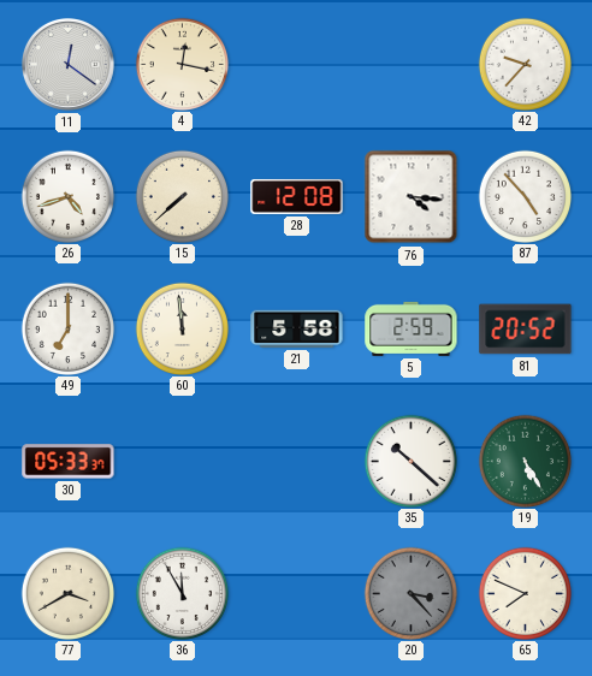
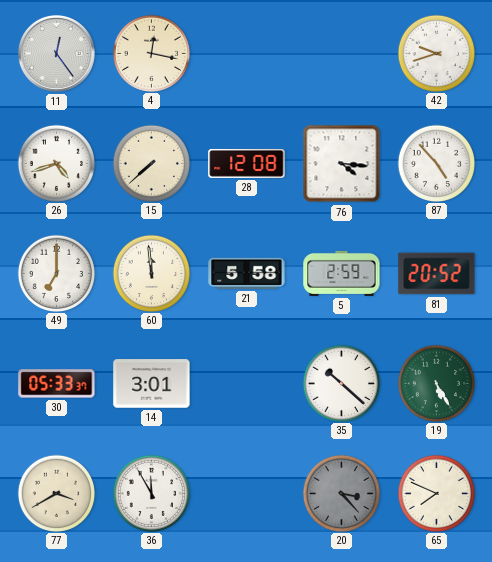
11: 12:21 -> 12:24 (56, 53)
42: 9:37 -> 9:42 (436, 53)
14: none -> 3:01 (152, 384)
